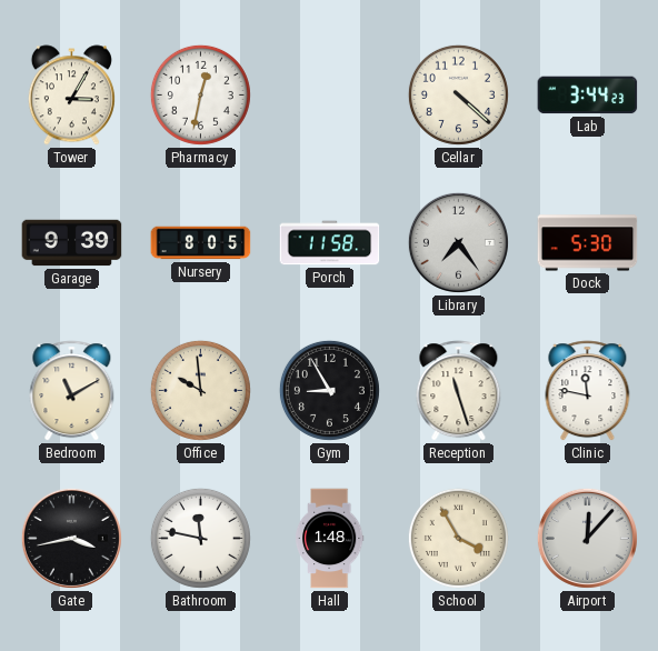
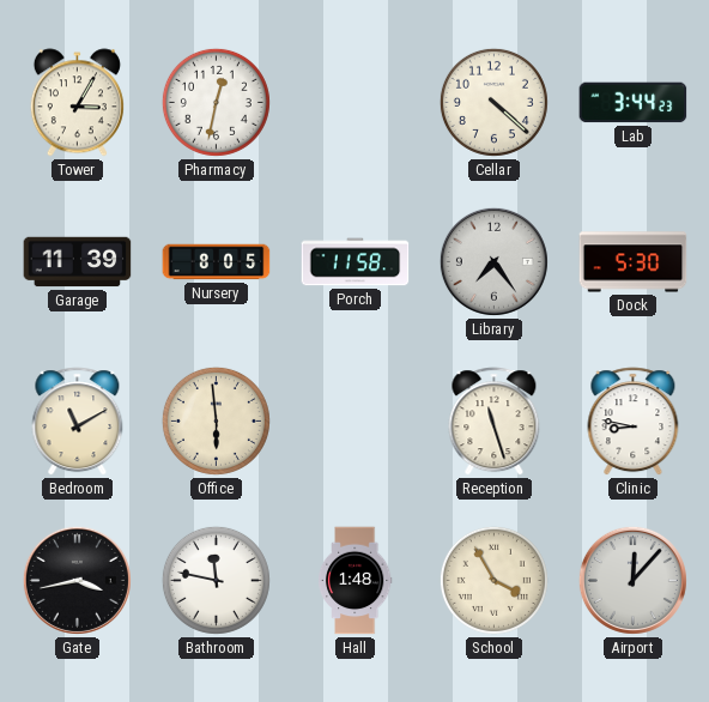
Garage: 9:39 -> 11:39 (78, 262)
Office: 9:59 -> 5:59 (216, 420)
Gym: 8:55 -> none (329, 390)
Clinic: 11:47 -> 8:47 (634, 422)
